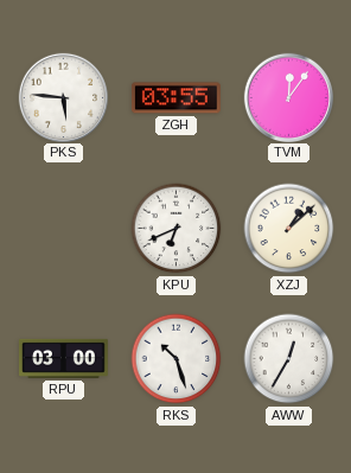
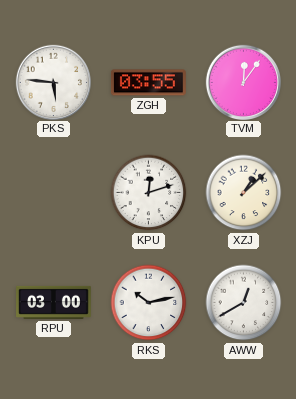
KPU: 6:41 -> 12:12 (149, 193)
RKS: 10:27 -> 10:13 (149, 303)
AWW: 12:35 -> 12:40 (244, 303)
